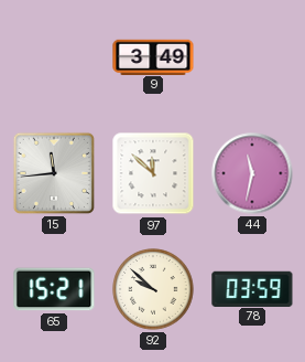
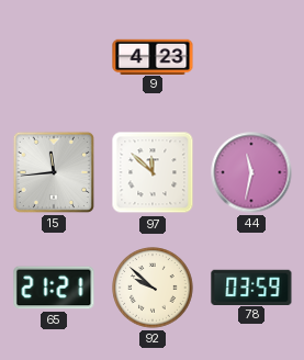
9: 3:49 -> 4:23 (153, 56)
65: 15:21 -> 21:21 (54, 288)
